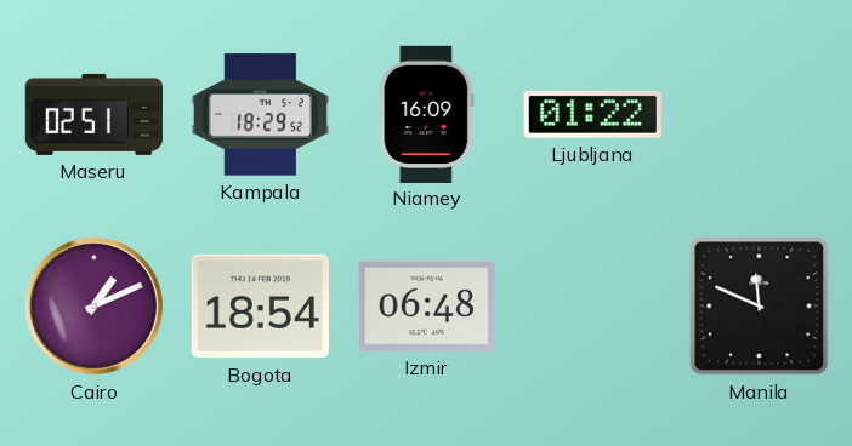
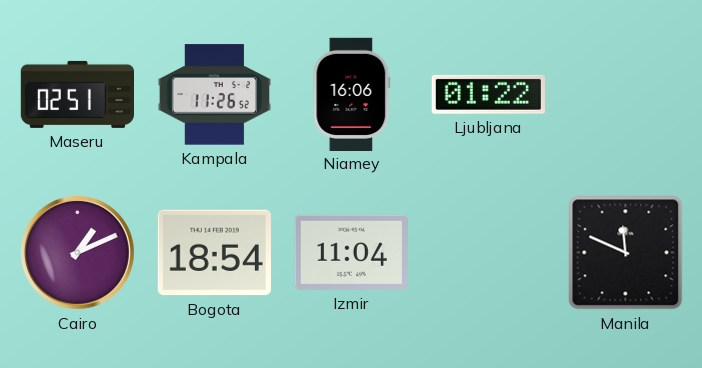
Kampala: 18:29 -> 11:26 (214, 95)
Niamey: 16:09 -> 16:06 (352, 94)
Izmir: 06:48 -> 11:04 (351, 252)
